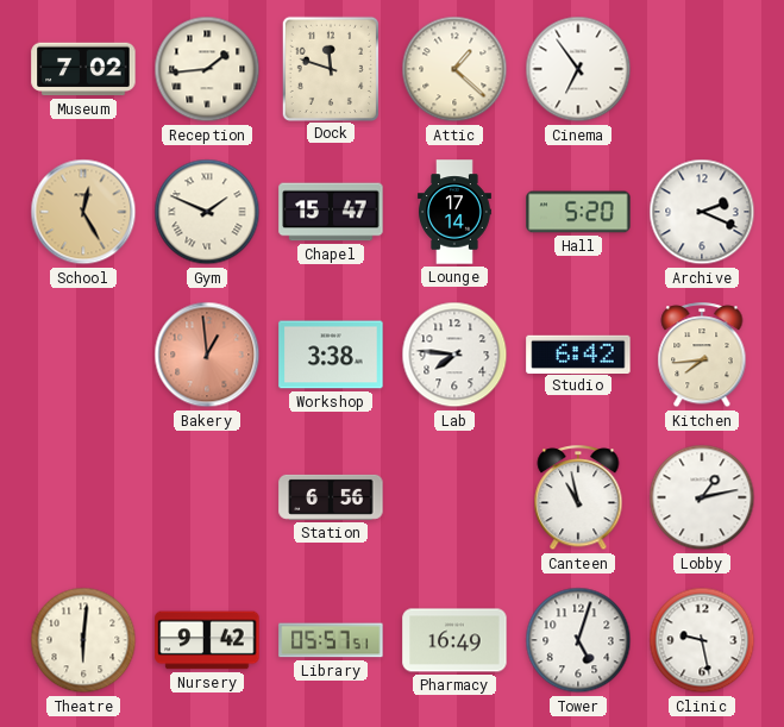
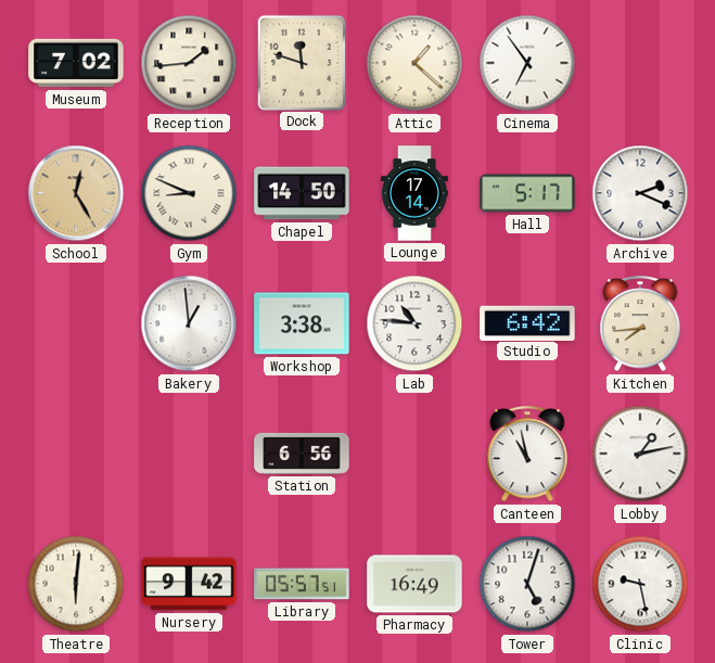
Gym: 1:49 -> 8:49 (189, 193)
Chapel: 15:47 -> 14:50 (302, 193)
Hall: 5:20 -> 5:17 (527, 193)
Bakery dial: salmon -> white (189, 323)
Lab: 7:46 -> 10:46 (414, 323)
